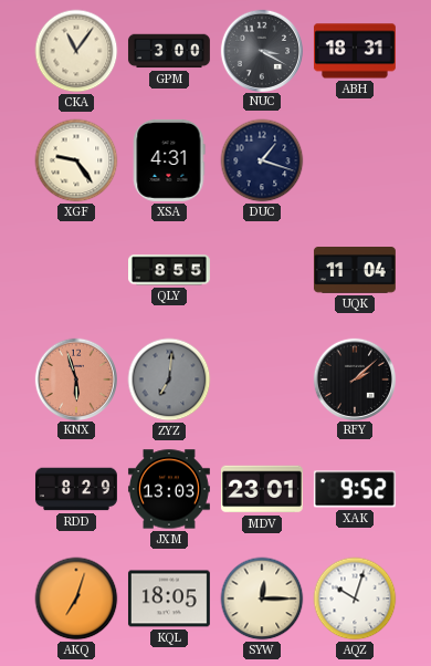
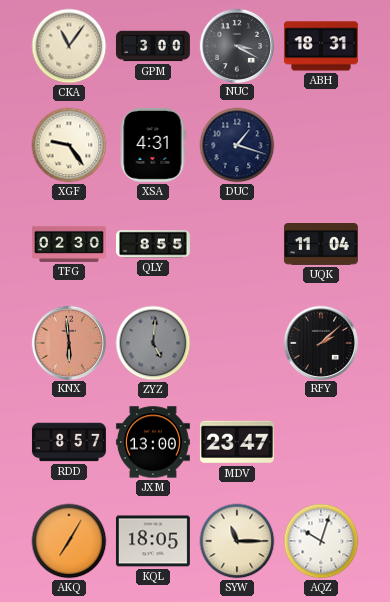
TFG: none -> 02:30 (69, 244)
KNX: 5:57 -> 5:59 (68, 342)
ZYZ: 7:01 -> 5:01 (153, 343)
RDD: 8:29 -> 8:57 (69, 442)
JXM: 13:03 -> 13:00 (153, 442)
MDV: 23:01 -> 23:47 (237, 442)
XAK: 9:52 -> none (355, 489)
AKQ: 7:03 -> 7:05 (69, 541)
SYW: 12:15 -> 11:15 (237, 541)
